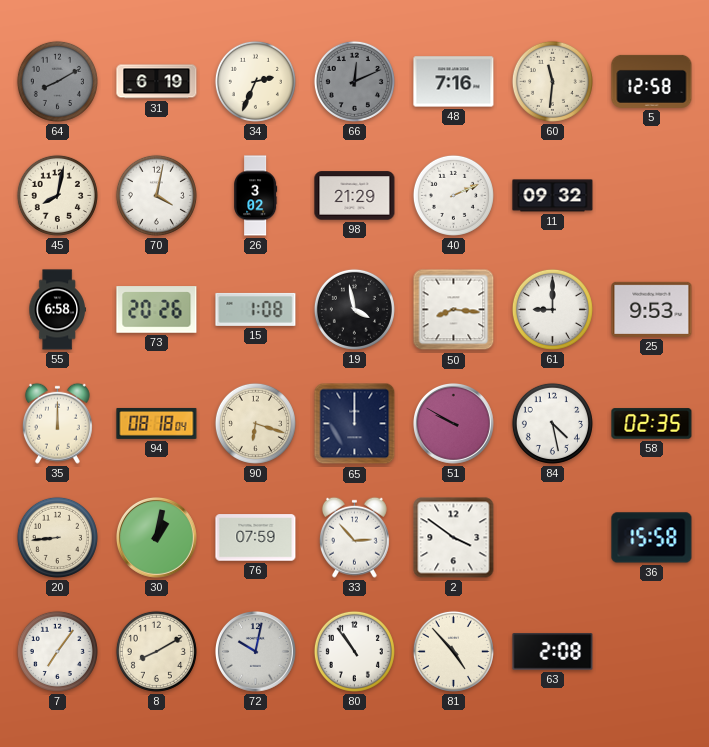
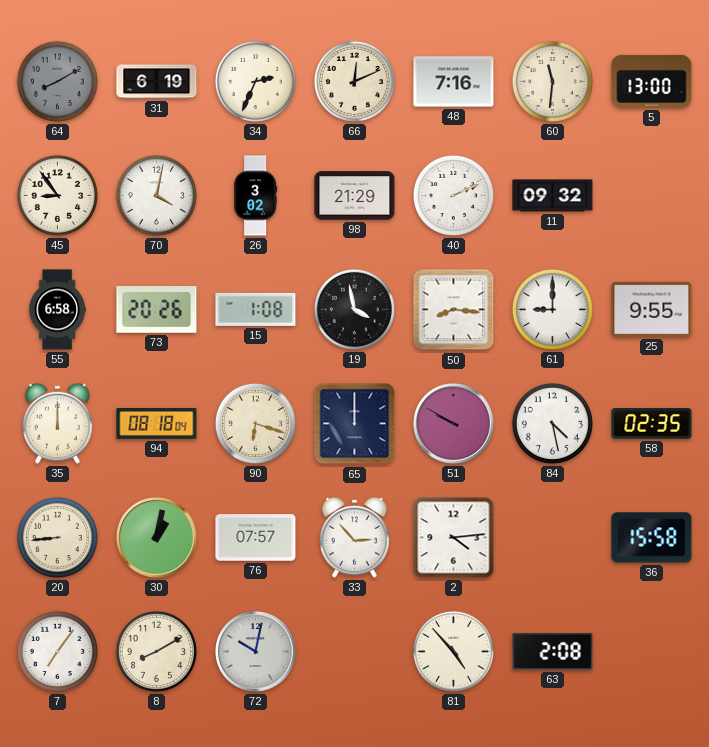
66 dial: grey -> cream (354, 81)
5: 12:58 -> 13:00 (652, 81)
45: 8:02 -> 8:54 (57, 195)
25: 9:53 -> 9:55 (652, 309)
76: 07:59 -> 07:57 (256, 538)
2: 3:51 -> 4:14 (454, 538)
80: 10:54 -> none (354, 651)
